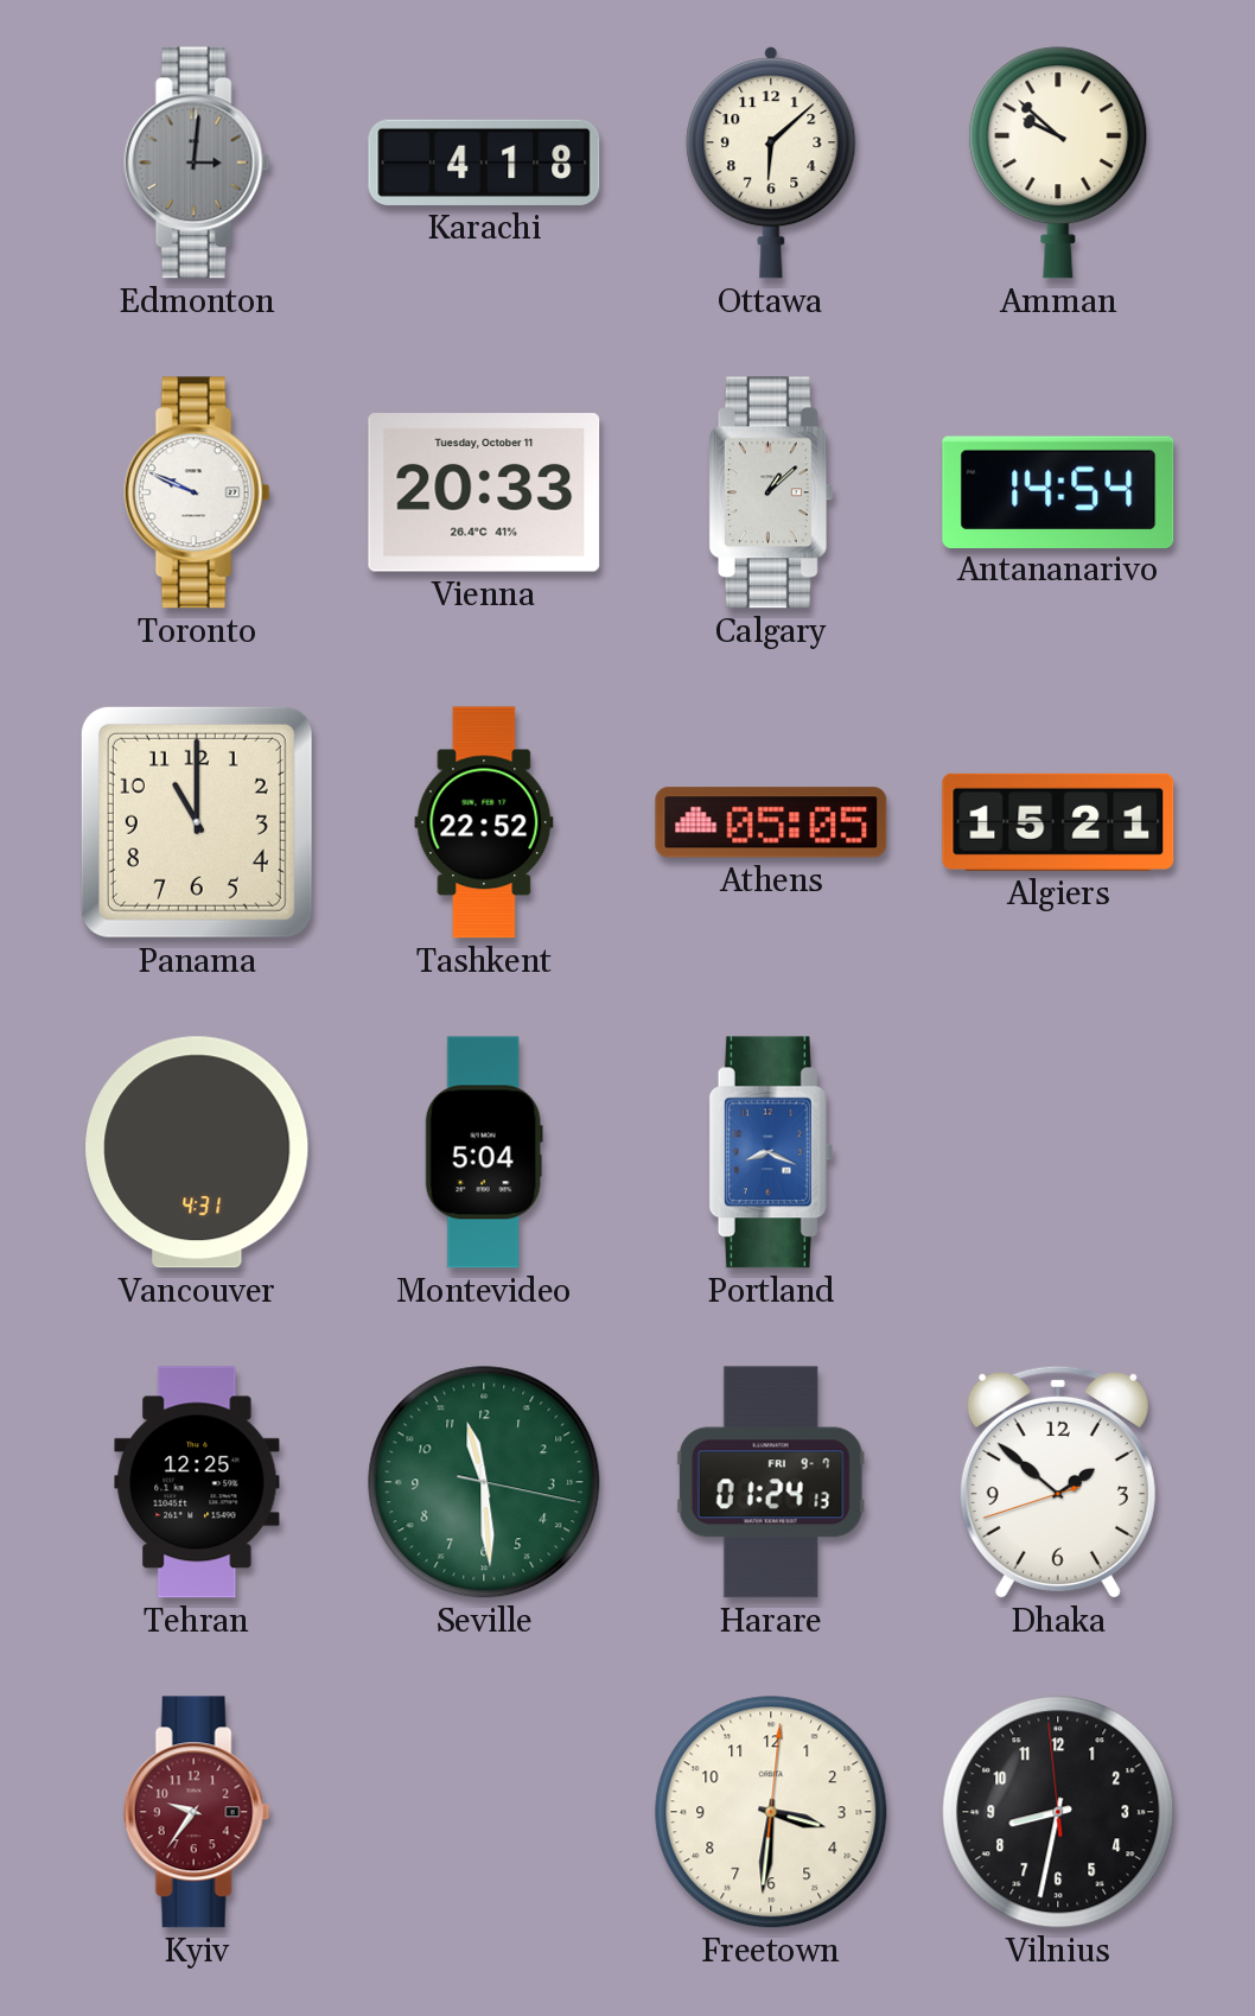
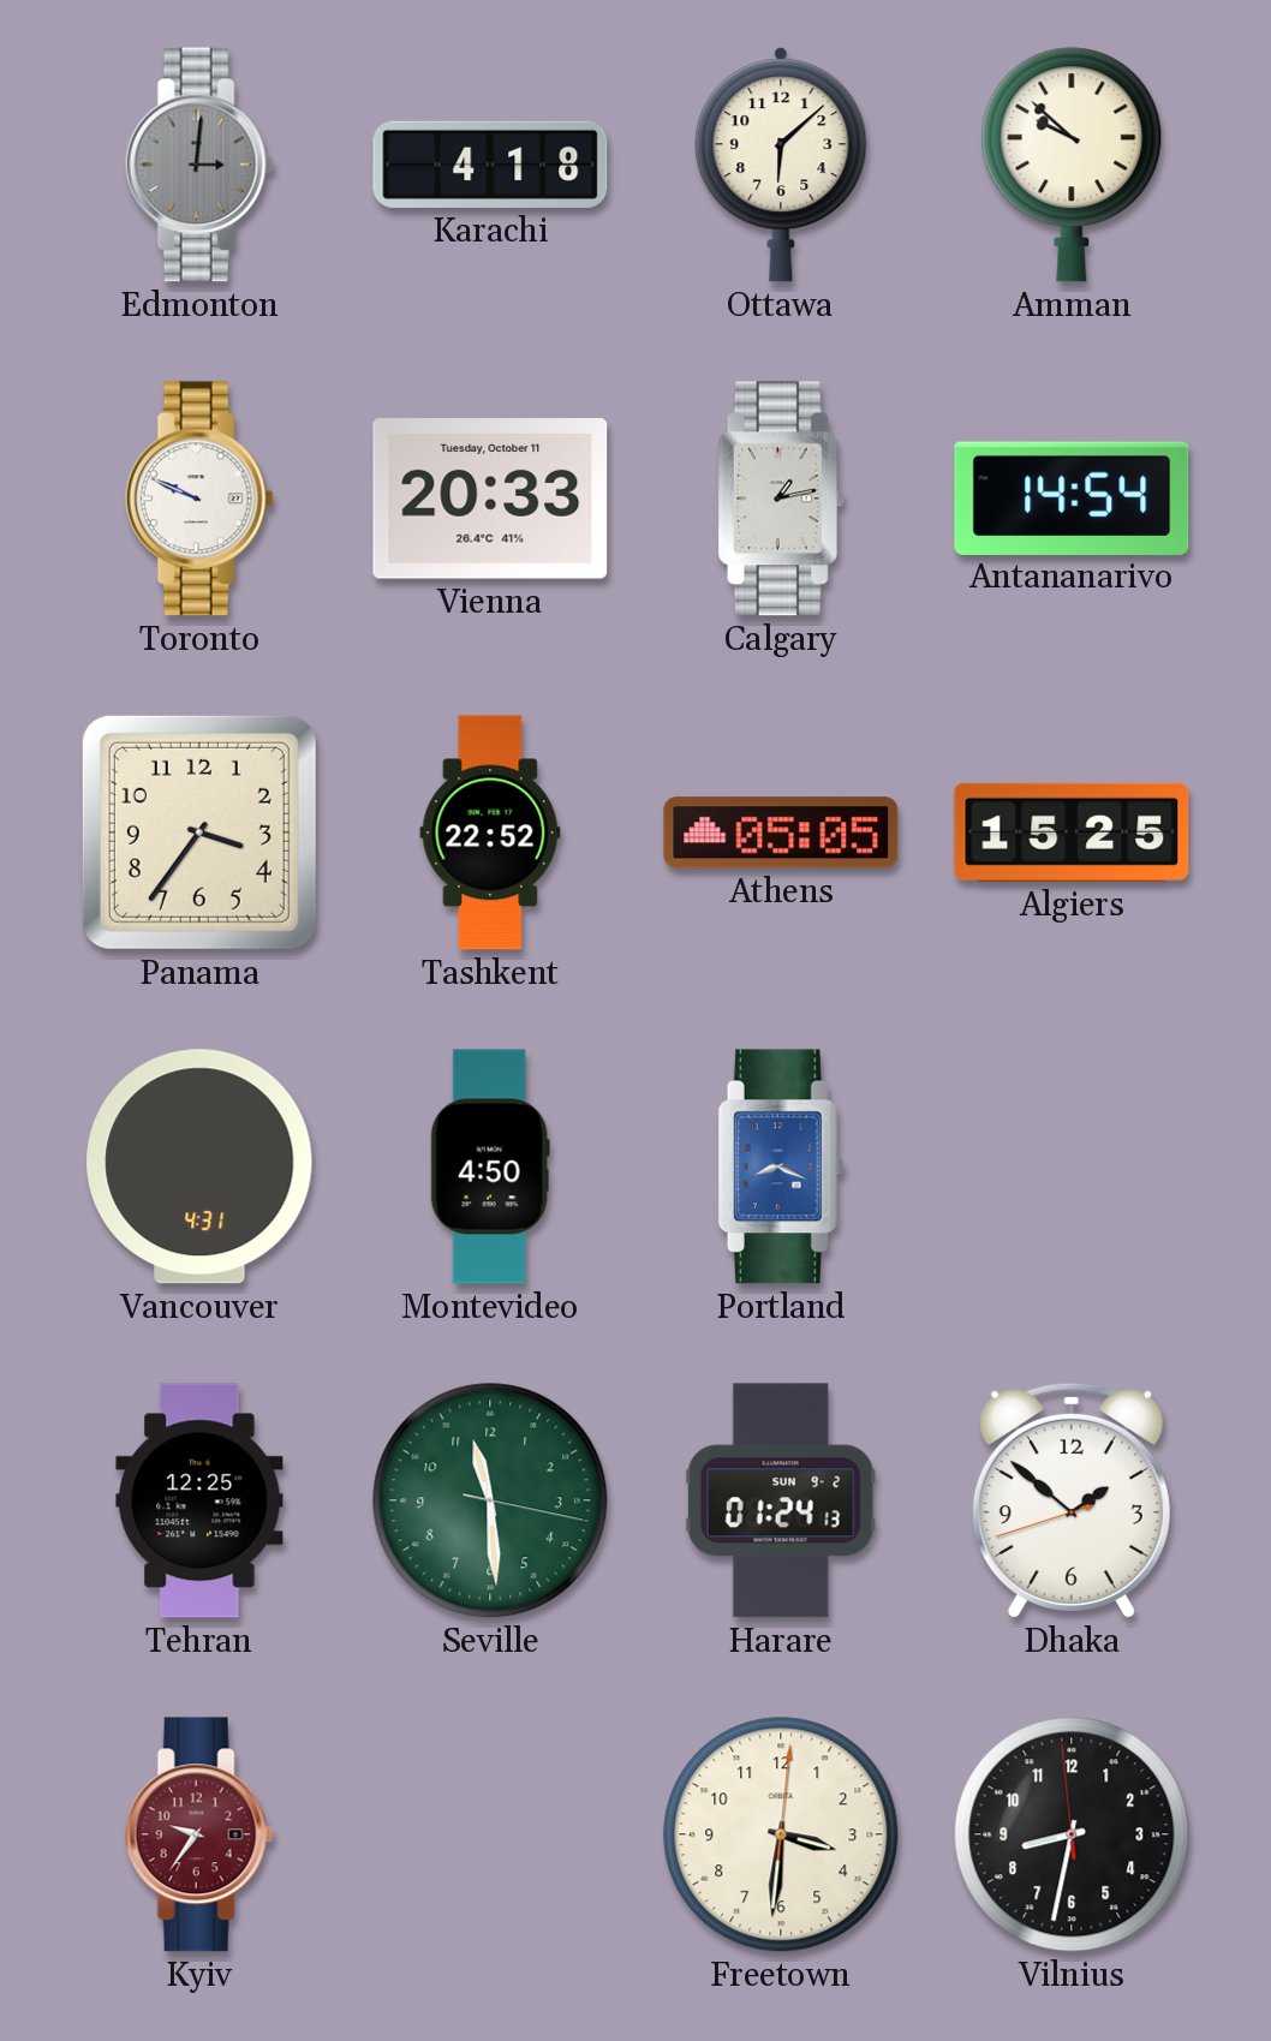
Calgary: 1:08 -> 1:13 (780, 499)
Panama: 11:00 -> 3:36 (199, 832)
Algiers: 15:21 -> 15:25 (1072, 832)
Montevideo: 5:04 -> 4:50 (490, 1166)
Harare date: FRI 9-7 -> SUN 9-2 (781, 1500)
